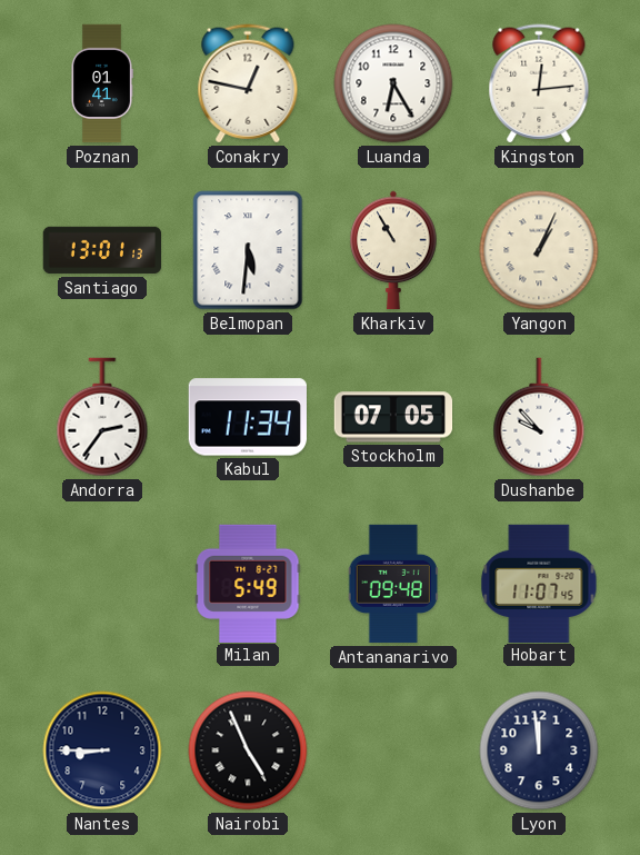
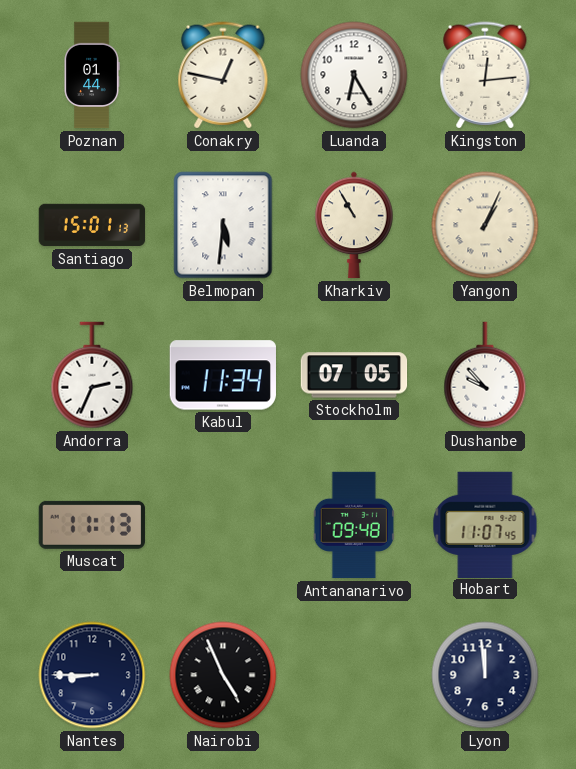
Poznan: 01:41 -> 01:44 (92, 75)
Santiago: 13:01 -> 15:01 (92, 225)
Andorra: 2:36 -> 2:34 (92, 375)
Muscat: none -> 11:13 (92, 525)
Milan: 5:49 -> none (248, 583)
